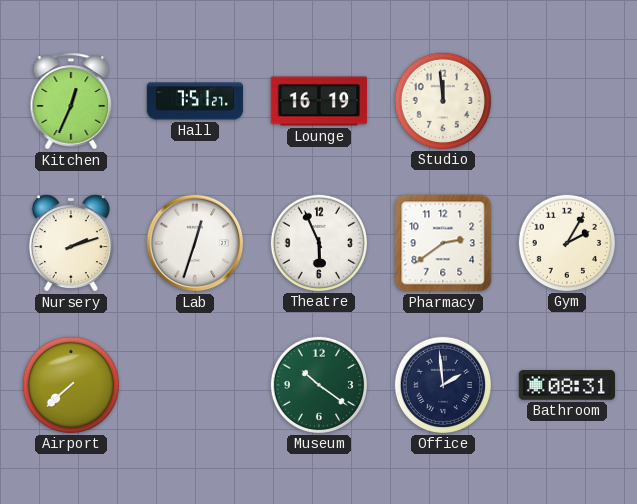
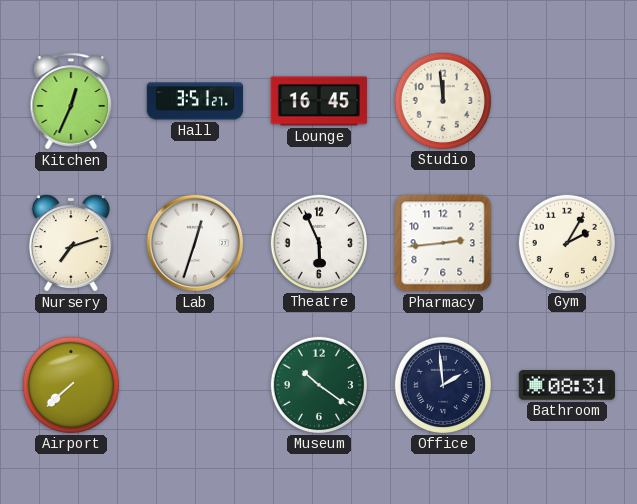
Hall: 7:51 -> 3:51 (195, 101)
Lounge: 16:19 -> 16:45 (319, 101)
Nursery: 2:12 -> 7:12 (71, 243)
Pharmacy: 2:39 -> 2:44 (443, 243)
